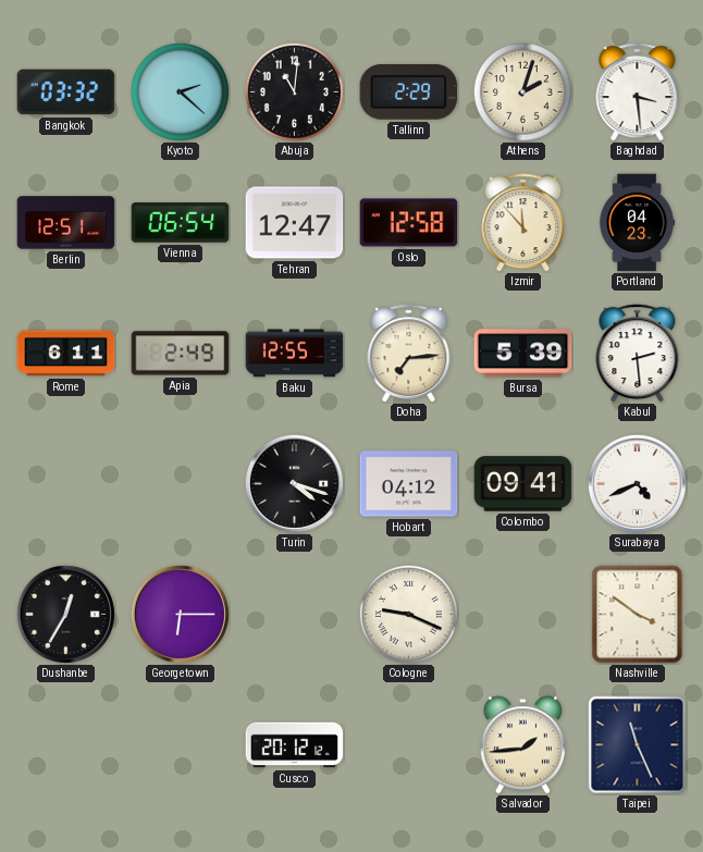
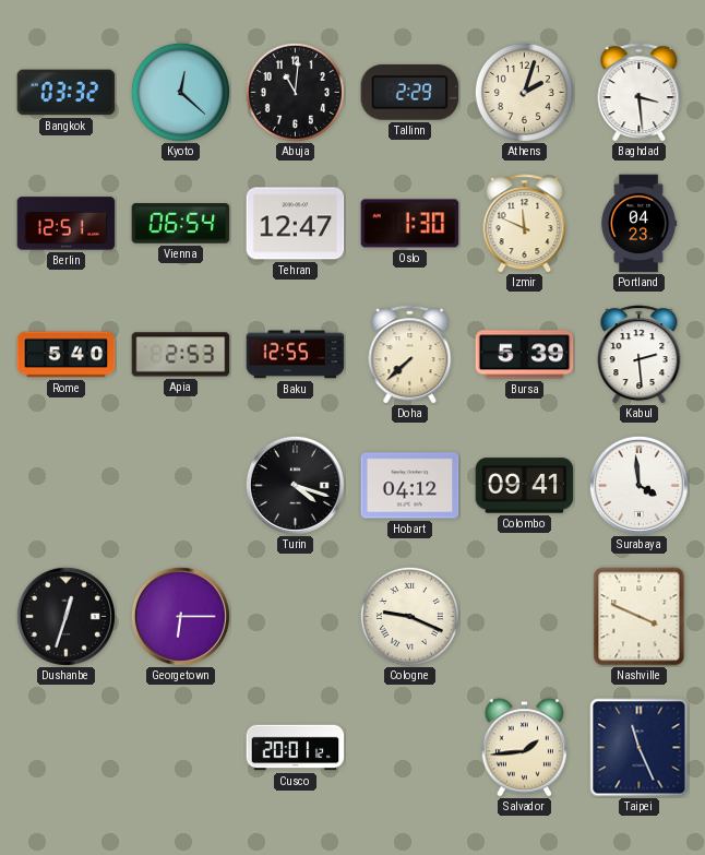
Kyoto: 2:22 -> 12:22 (180, 92)
Oslo: 12:58 -> 1:30 (410, 224)
Izmir: 11:53 -> 11:49 (525, 224)
Rome: 6:11 -> 5:40 (67, 355)
Apia: 2:49 -> 2:53 (181, 355)
Doha: 7:14 -> 7:38 (410, 355)
Surabaya: 4:41 -> 3:59 (638, 485)
Dushanbe: 12:35 -> 12:33 (65, 616)
Nashville: 3:51 -> 3:49 (640, 617)
Cusco: 20:12 -> 20:01 (296, 748)
